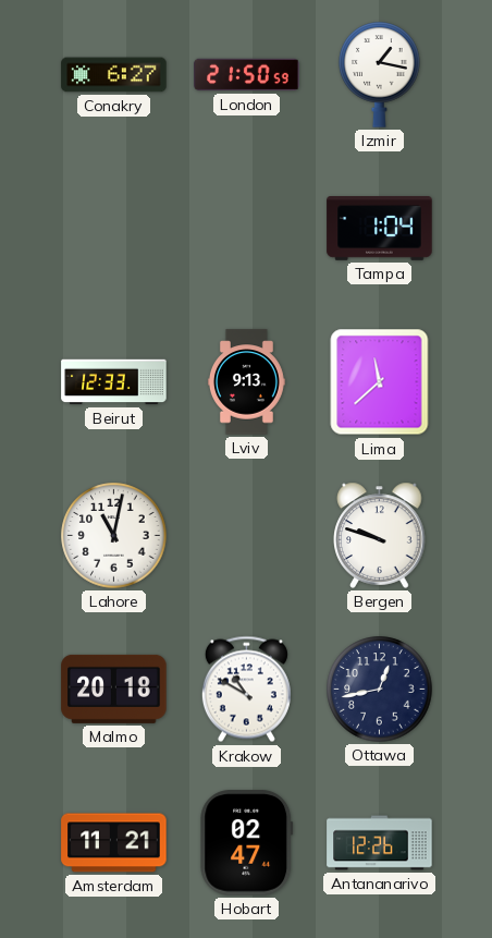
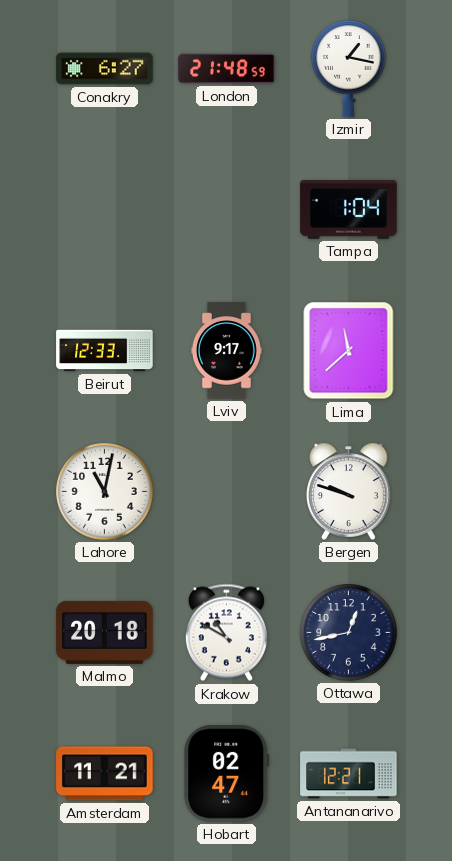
London: 21:50 -> 21:48 (227, 69)
Lviv: 9:13 -> 9:17 (226, 351)
Antananarivo: 12:26 -> 12:21 (349, 774)
